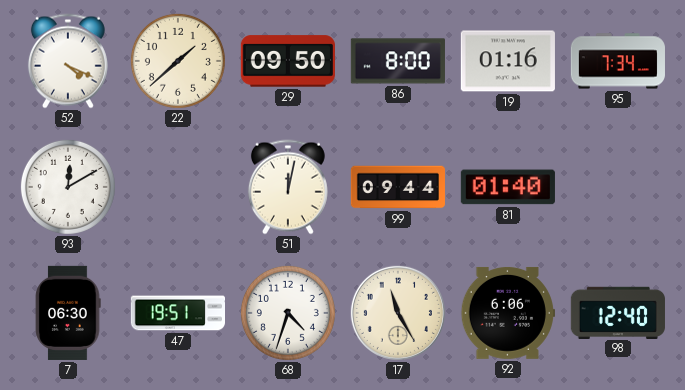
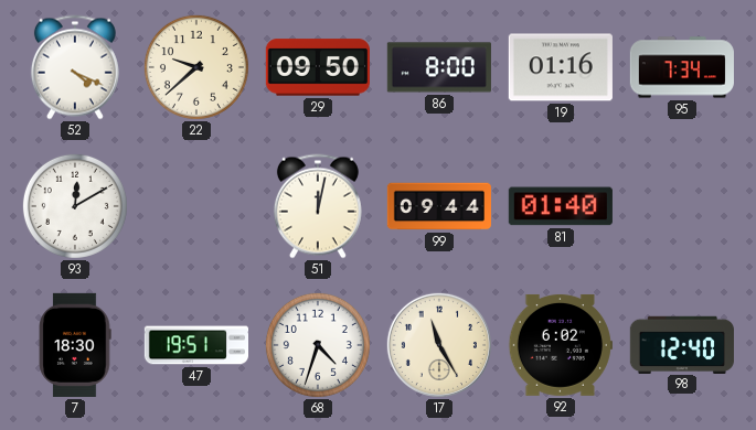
22: 1:38 -> 9:38 (196, 67)
7: 06:30 -> 18:30 (75, 345)
92: 6:06 -> 6:02 (561, 345)
